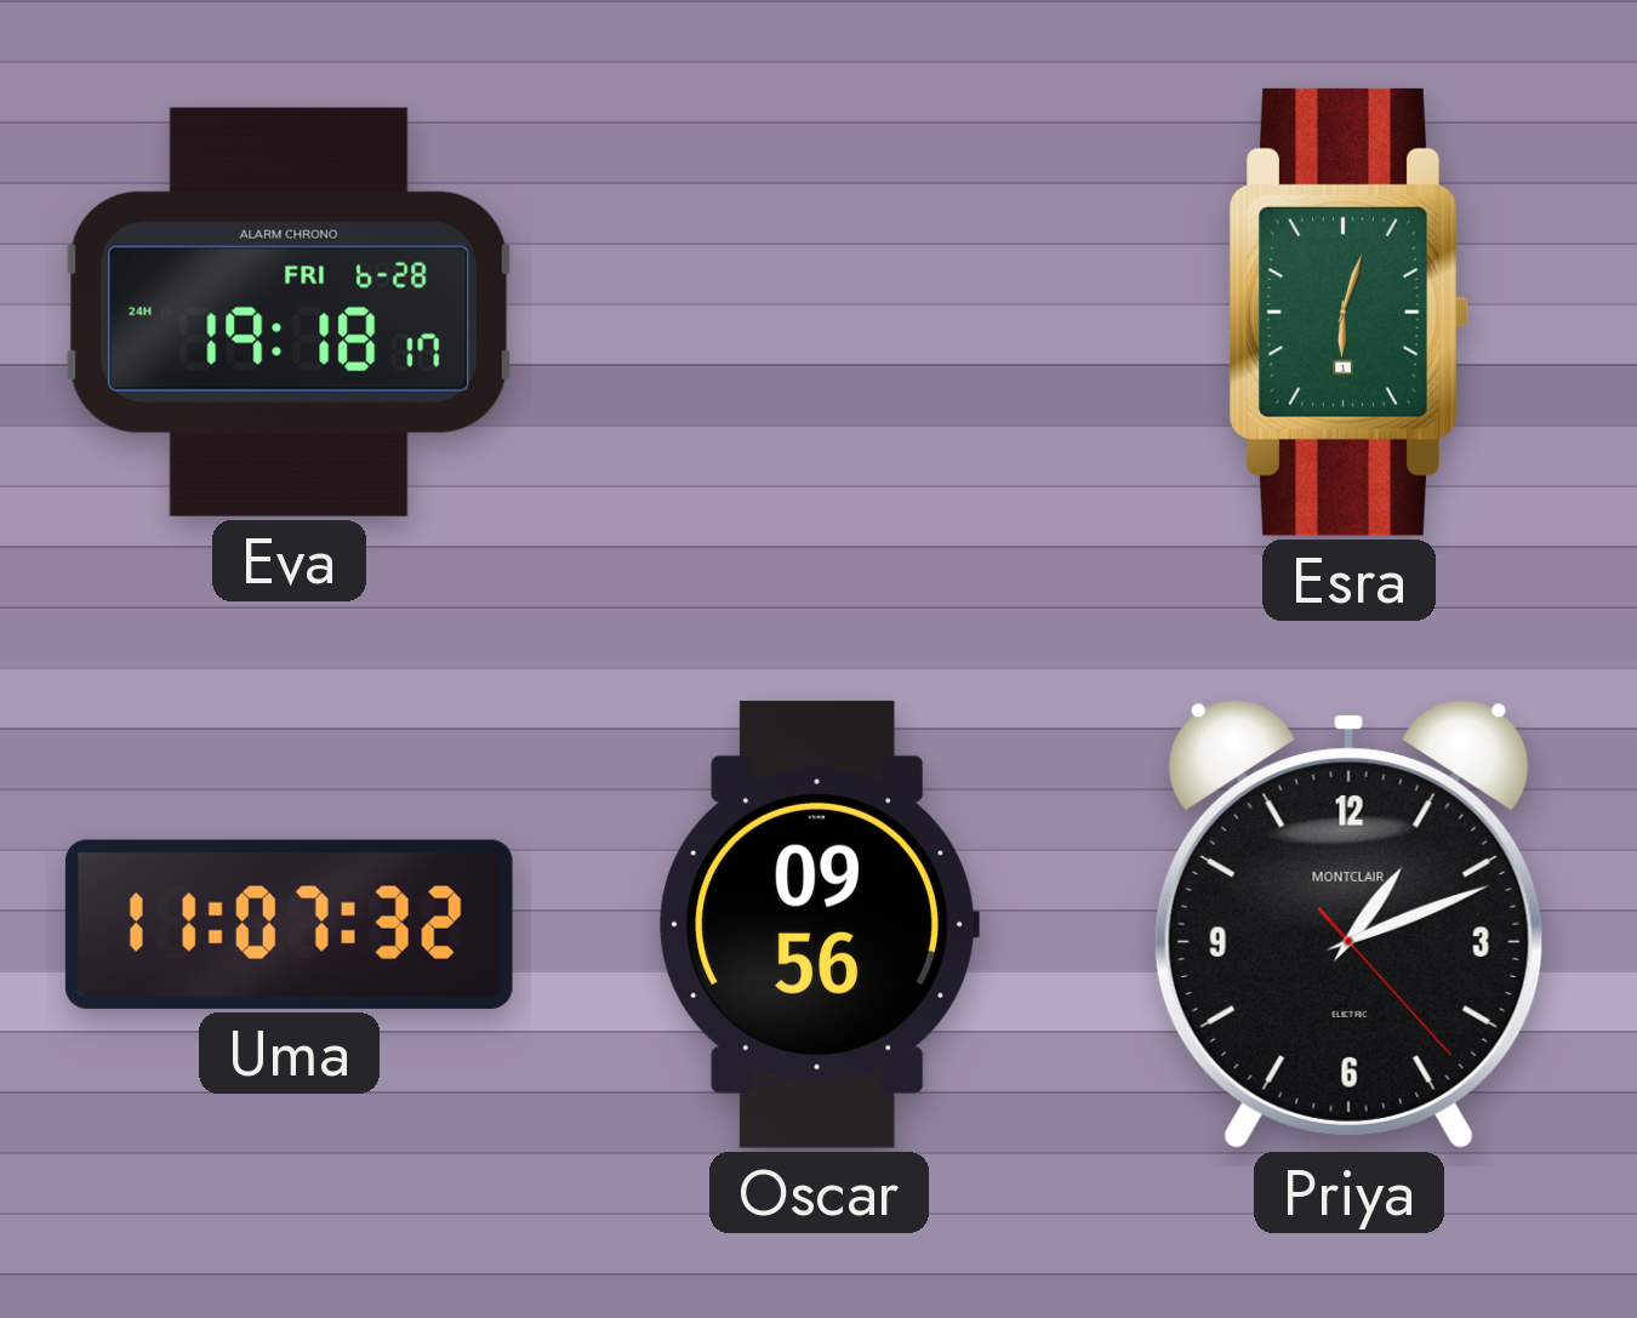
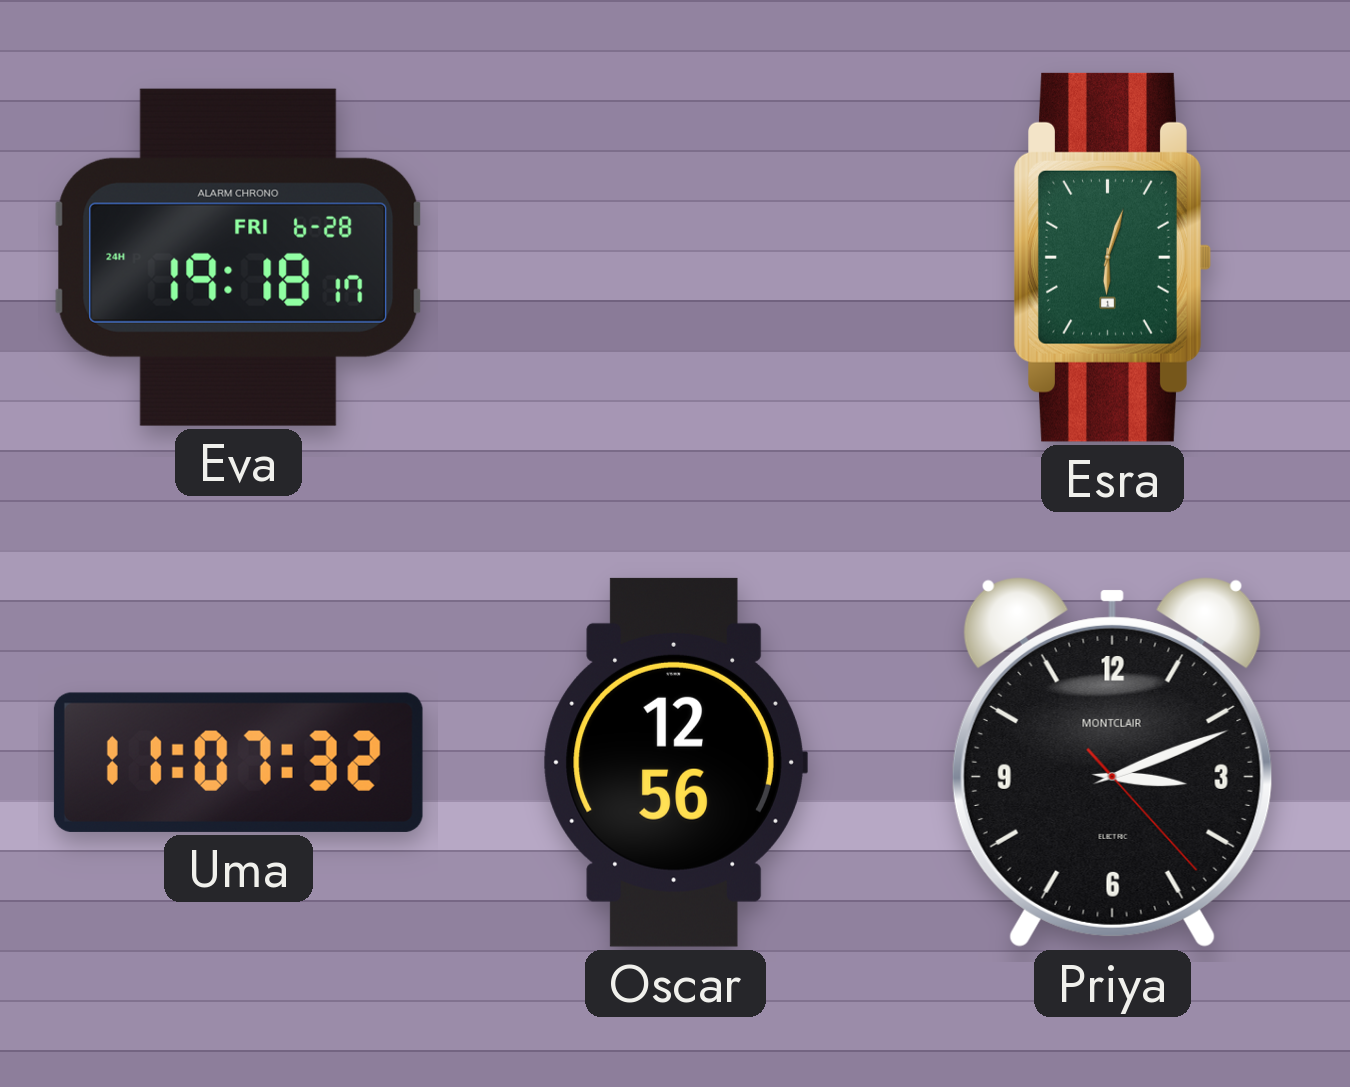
Oscar: 09:56 -> 12:56 (675, 762)
Priya: 1:11 -> 3:11 (1112, 762)
